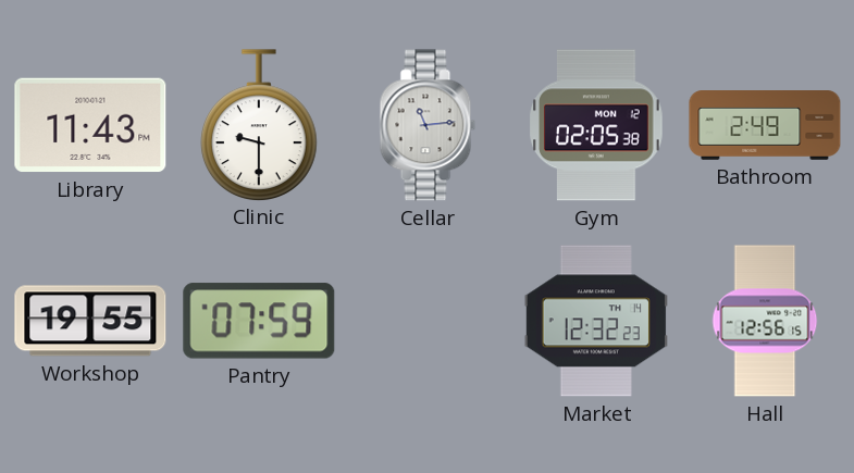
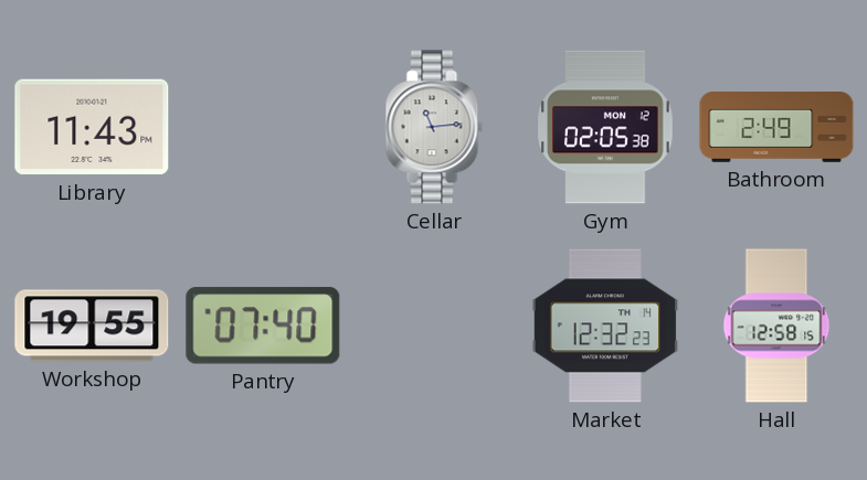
Clinic: 9:30 -> none (260, 125)
Pantry: 07:59 -> 07:40 (263, 326)
Hall: 12:56 -> 12:58 (776, 326)
